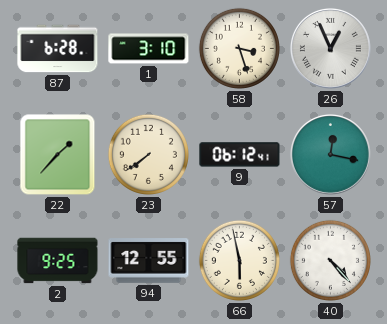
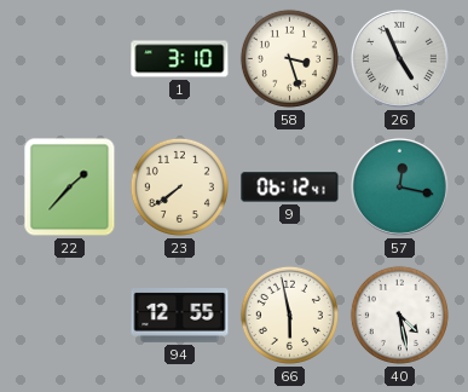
87: 6:28 -> none (58, 49)
26: 12:56 -> 4:56 (399, 58)
2: 9:25 -> none (58, 261)
40: 4:23 -> 4:28 (399, 315)
